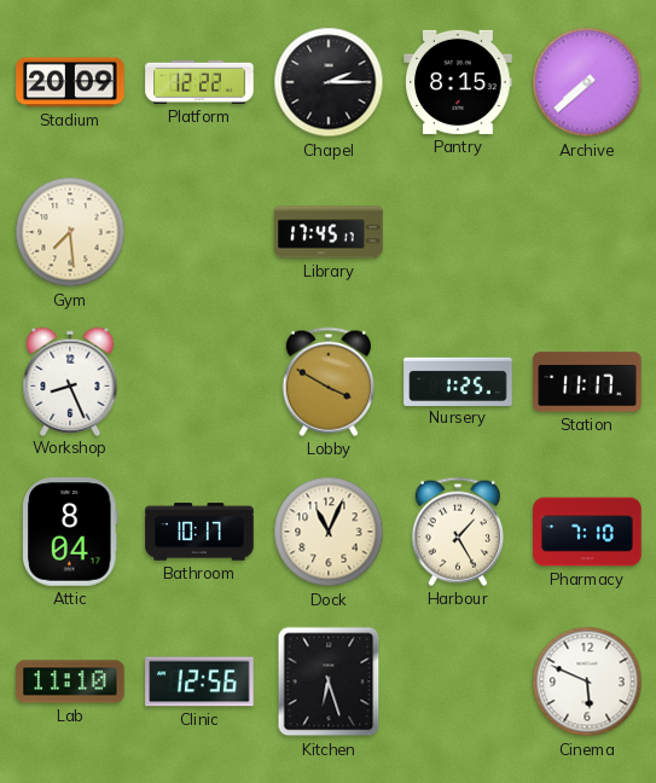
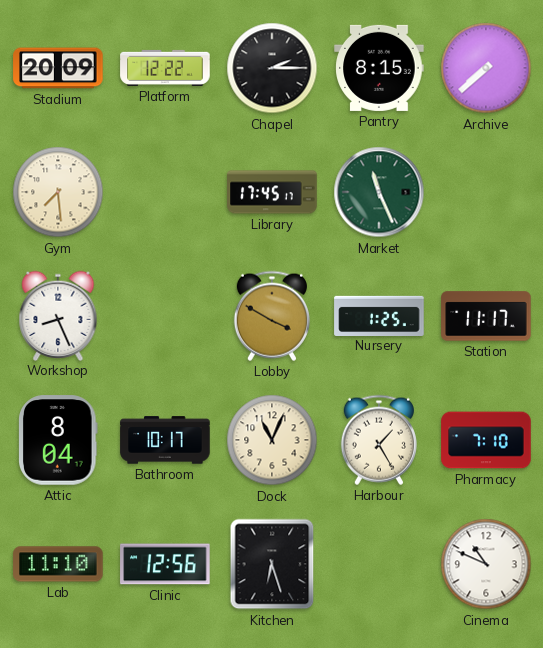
Market: none -> 11:26 (379, 192)
Cinema: 5:49 -> 10:49 (486, 564)
